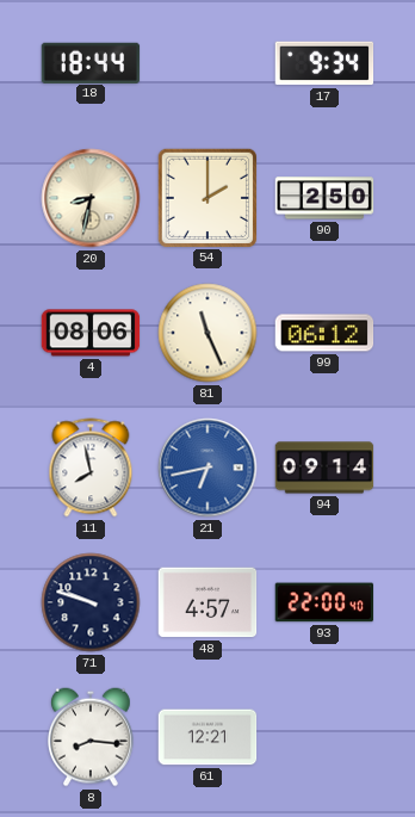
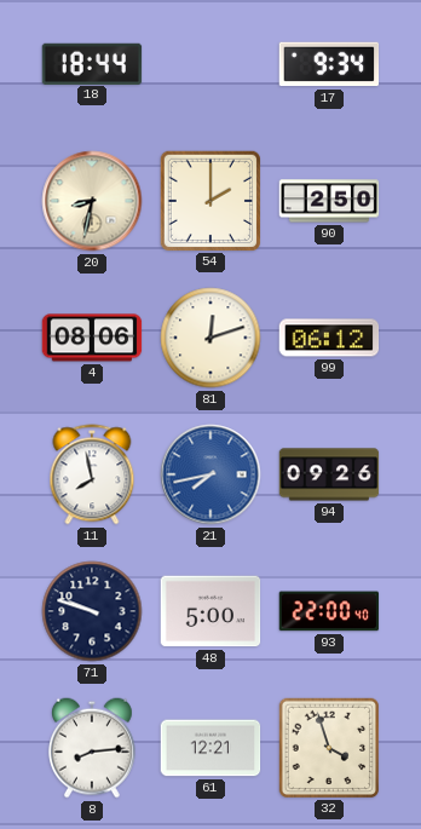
81: 11:26 -> 12:12 (211, 338)
21: 6:43 -> 7:43 (211, 474)
94: 09:14 -> 09:26 (329, 474)
48: 4:57 -> 5:00 (211, 611)
8: 8:16 -> 8:14 (92, 748)
32: none -> 3:57 (328, 747)
